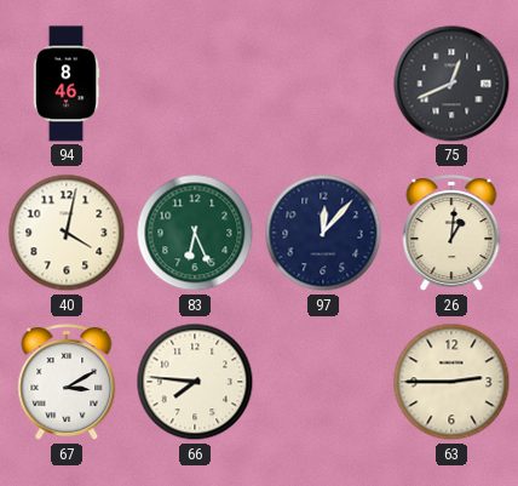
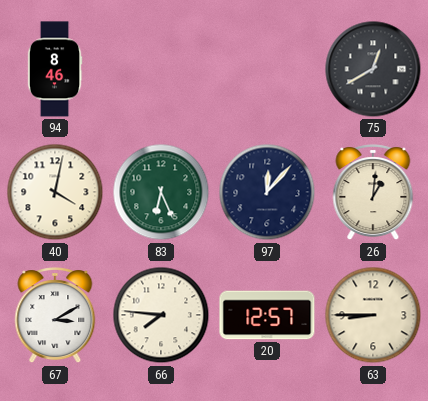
75: 12:41 -> 12:40 (373, 69)
20: none -> 12:57 (267, 315)
63: 2:45 -> 8:45 (373, 315)
